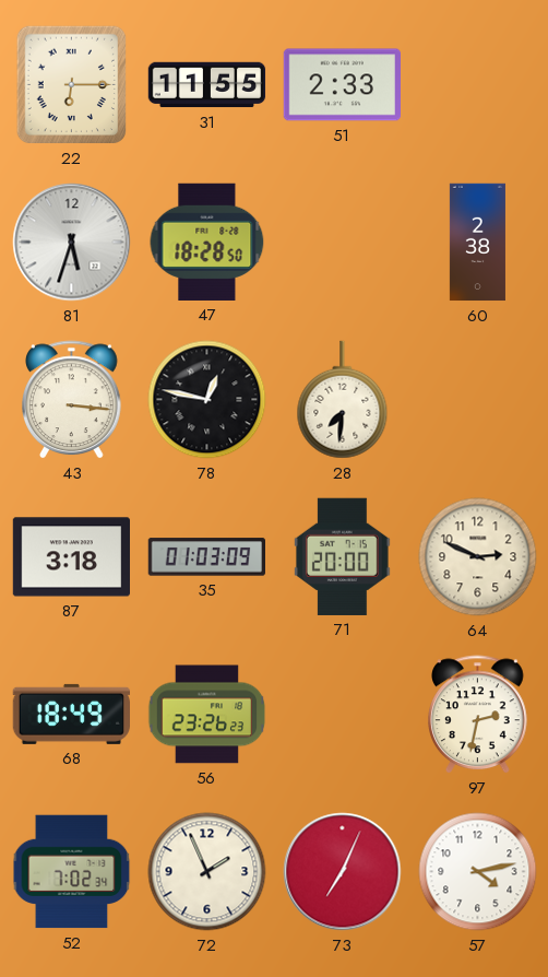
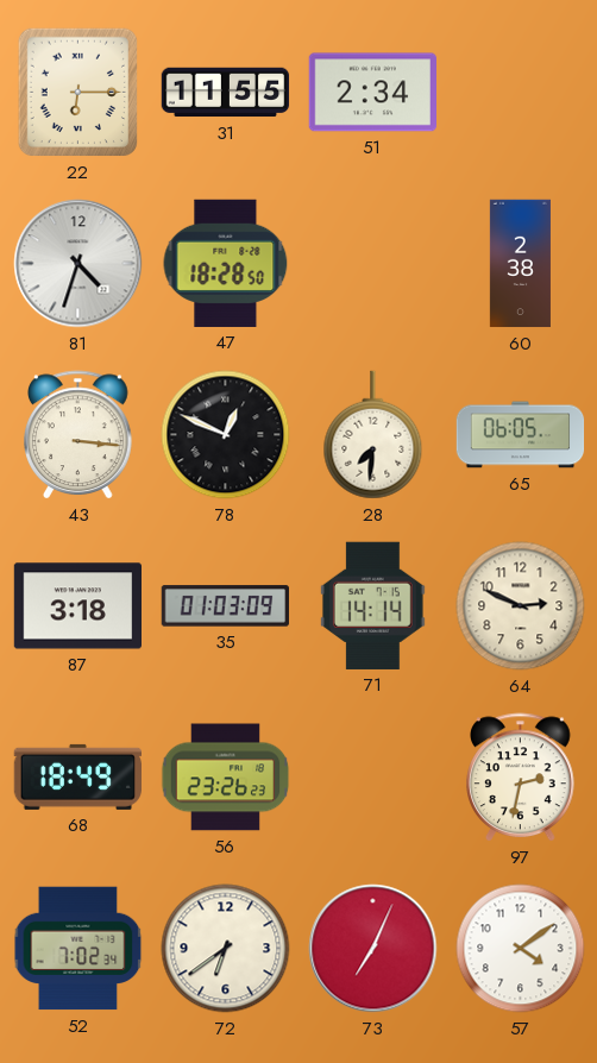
51: 2:33 -> 2:34 (372, 93)
81: 5:33 -> 4:33 (78, 264)
78: 12:47 -> 12:49 (226, 435)
65: none -> 06:05 (521, 435)
71: 20:00 -> 14:14 (372, 605)
72: 1:56 -> 6:39 (226, 949)
57: 4:13 -> 4:09 (521, 949)
